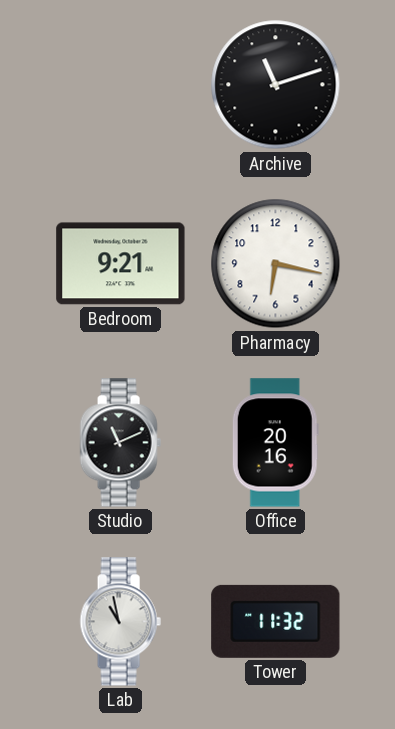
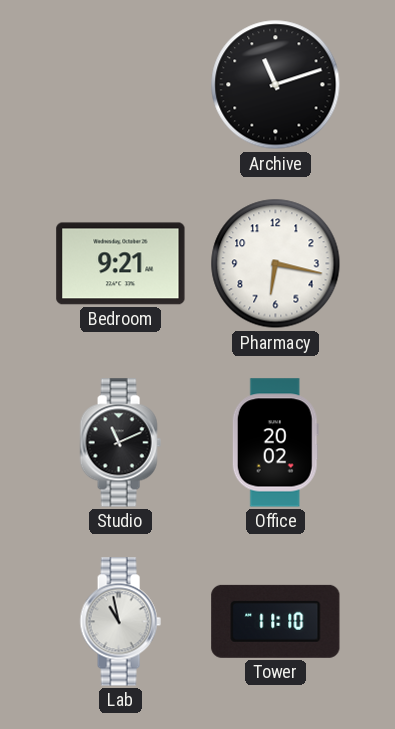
Office: 20:16 -> 20:02 (275, 443)
Tower: 11:32 -> 11:10 (276, 621)
